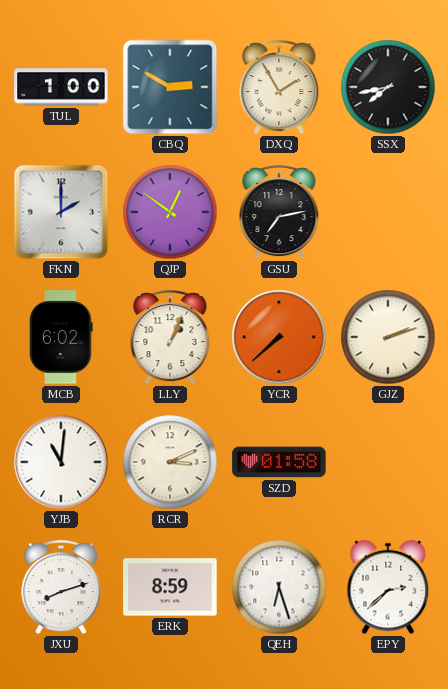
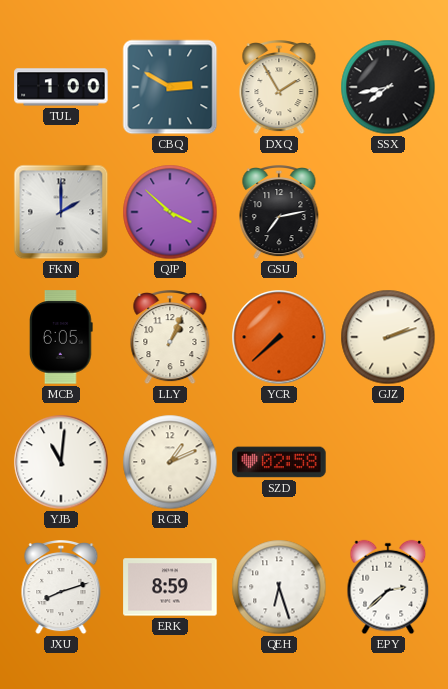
QJP: 12:51 -> 3:52 (170, 212)
MCB: 6:02 -> 6:05 (61, 337)
RCR: 3:11 -> 1:11 (170, 462)
SZD: 01:58 -> 02:58 (279, 462)
